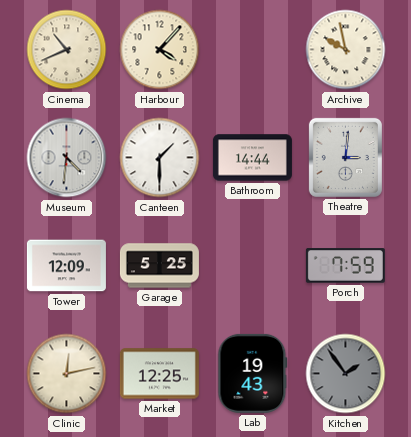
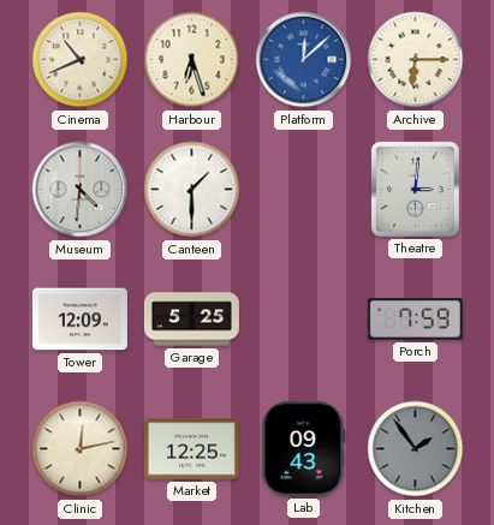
Harbour: 4:07 -> 6:27 (192, 60)
Platform: none -> 12:08 (304, 60)
Archive: 9:58 -> 6:15 (416, 60)
Bathroom: 14:44 -> none (252, 158)
Lab: 19:43 -> 09:43 (304, 448)
